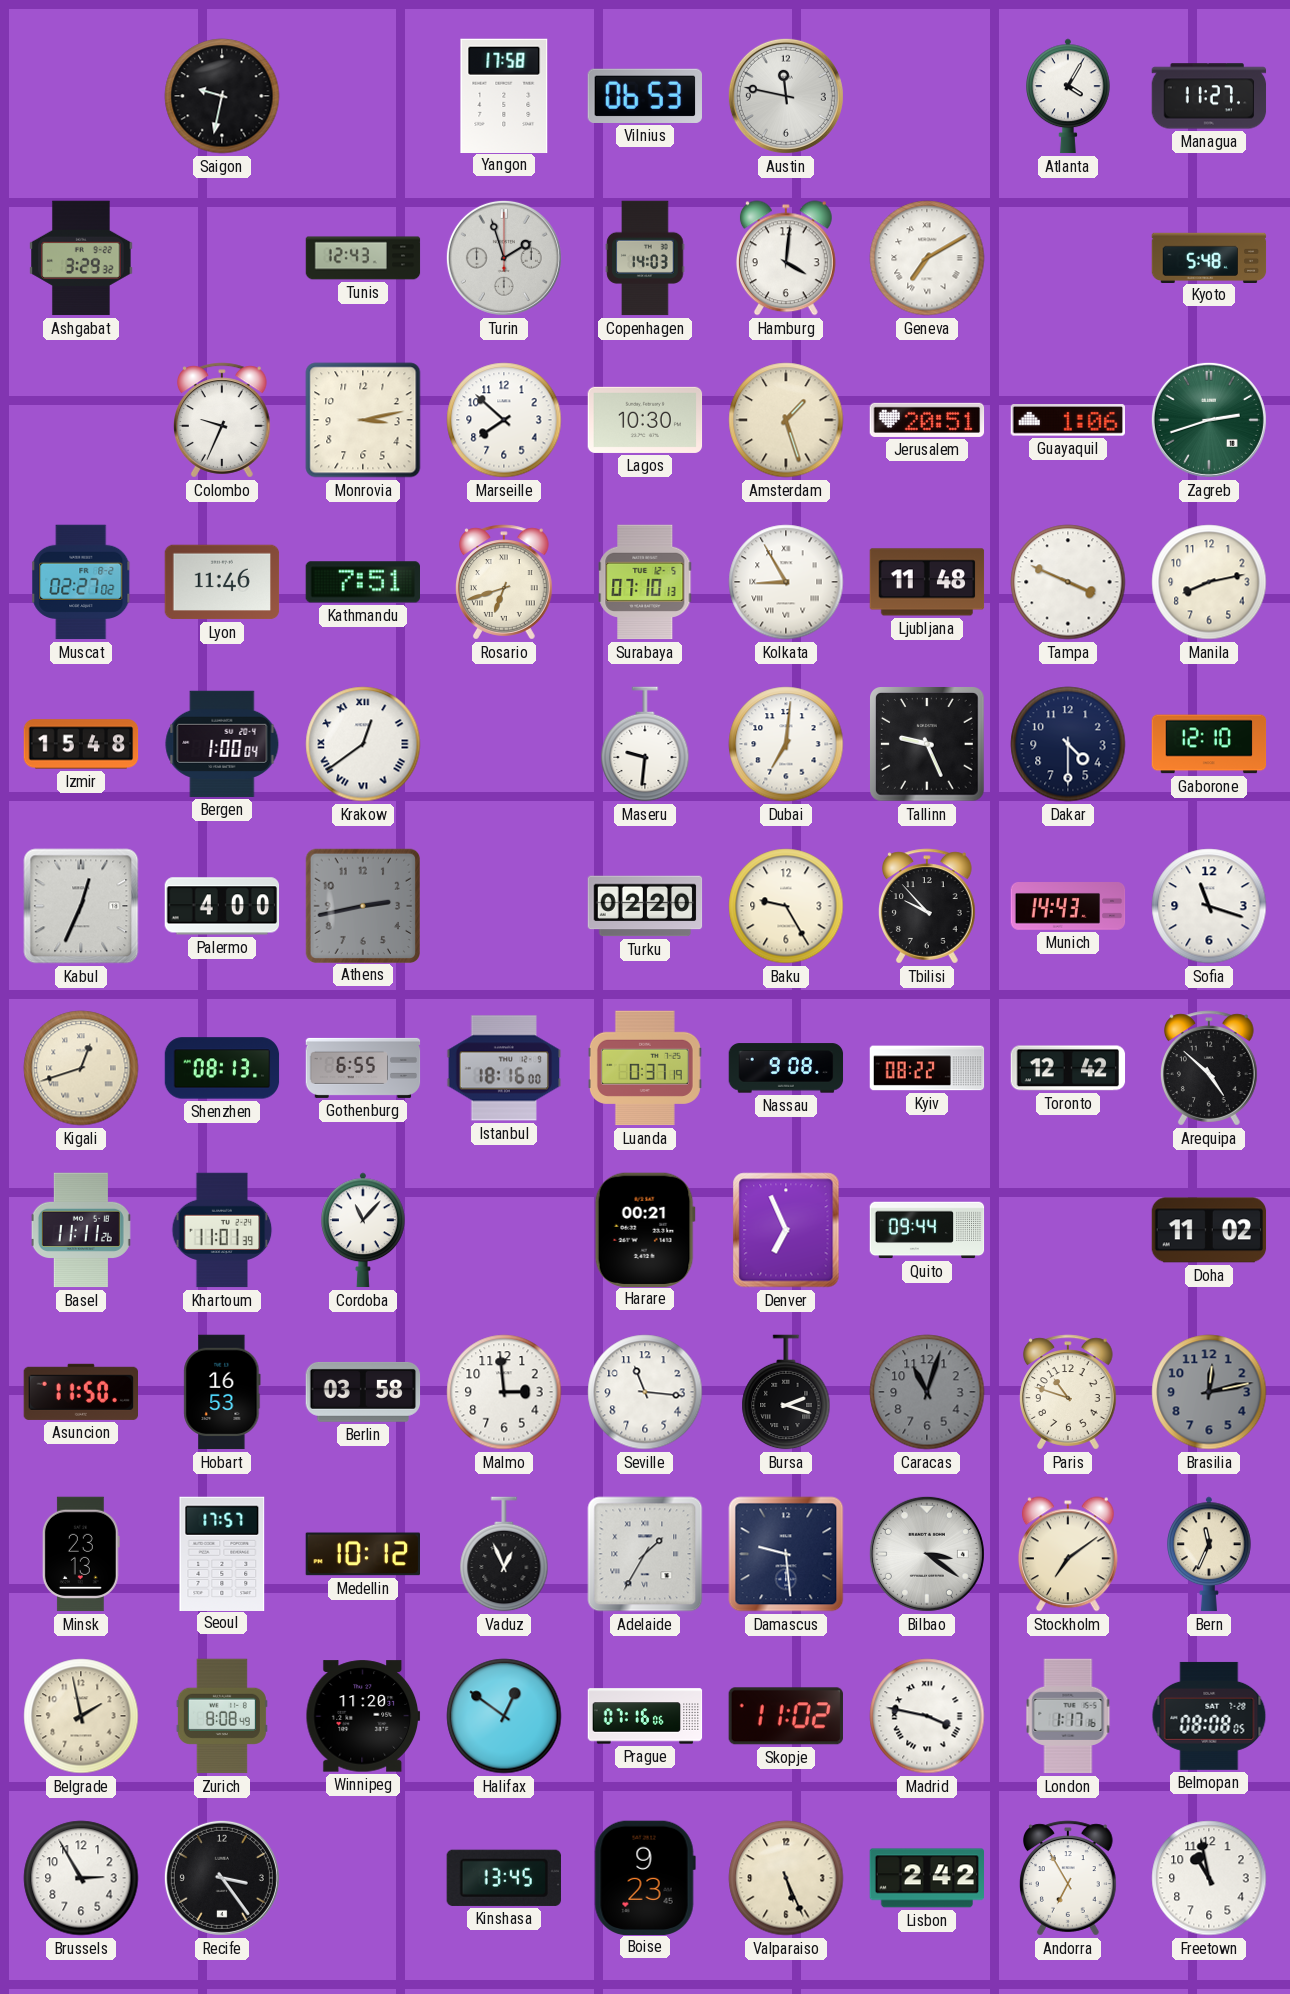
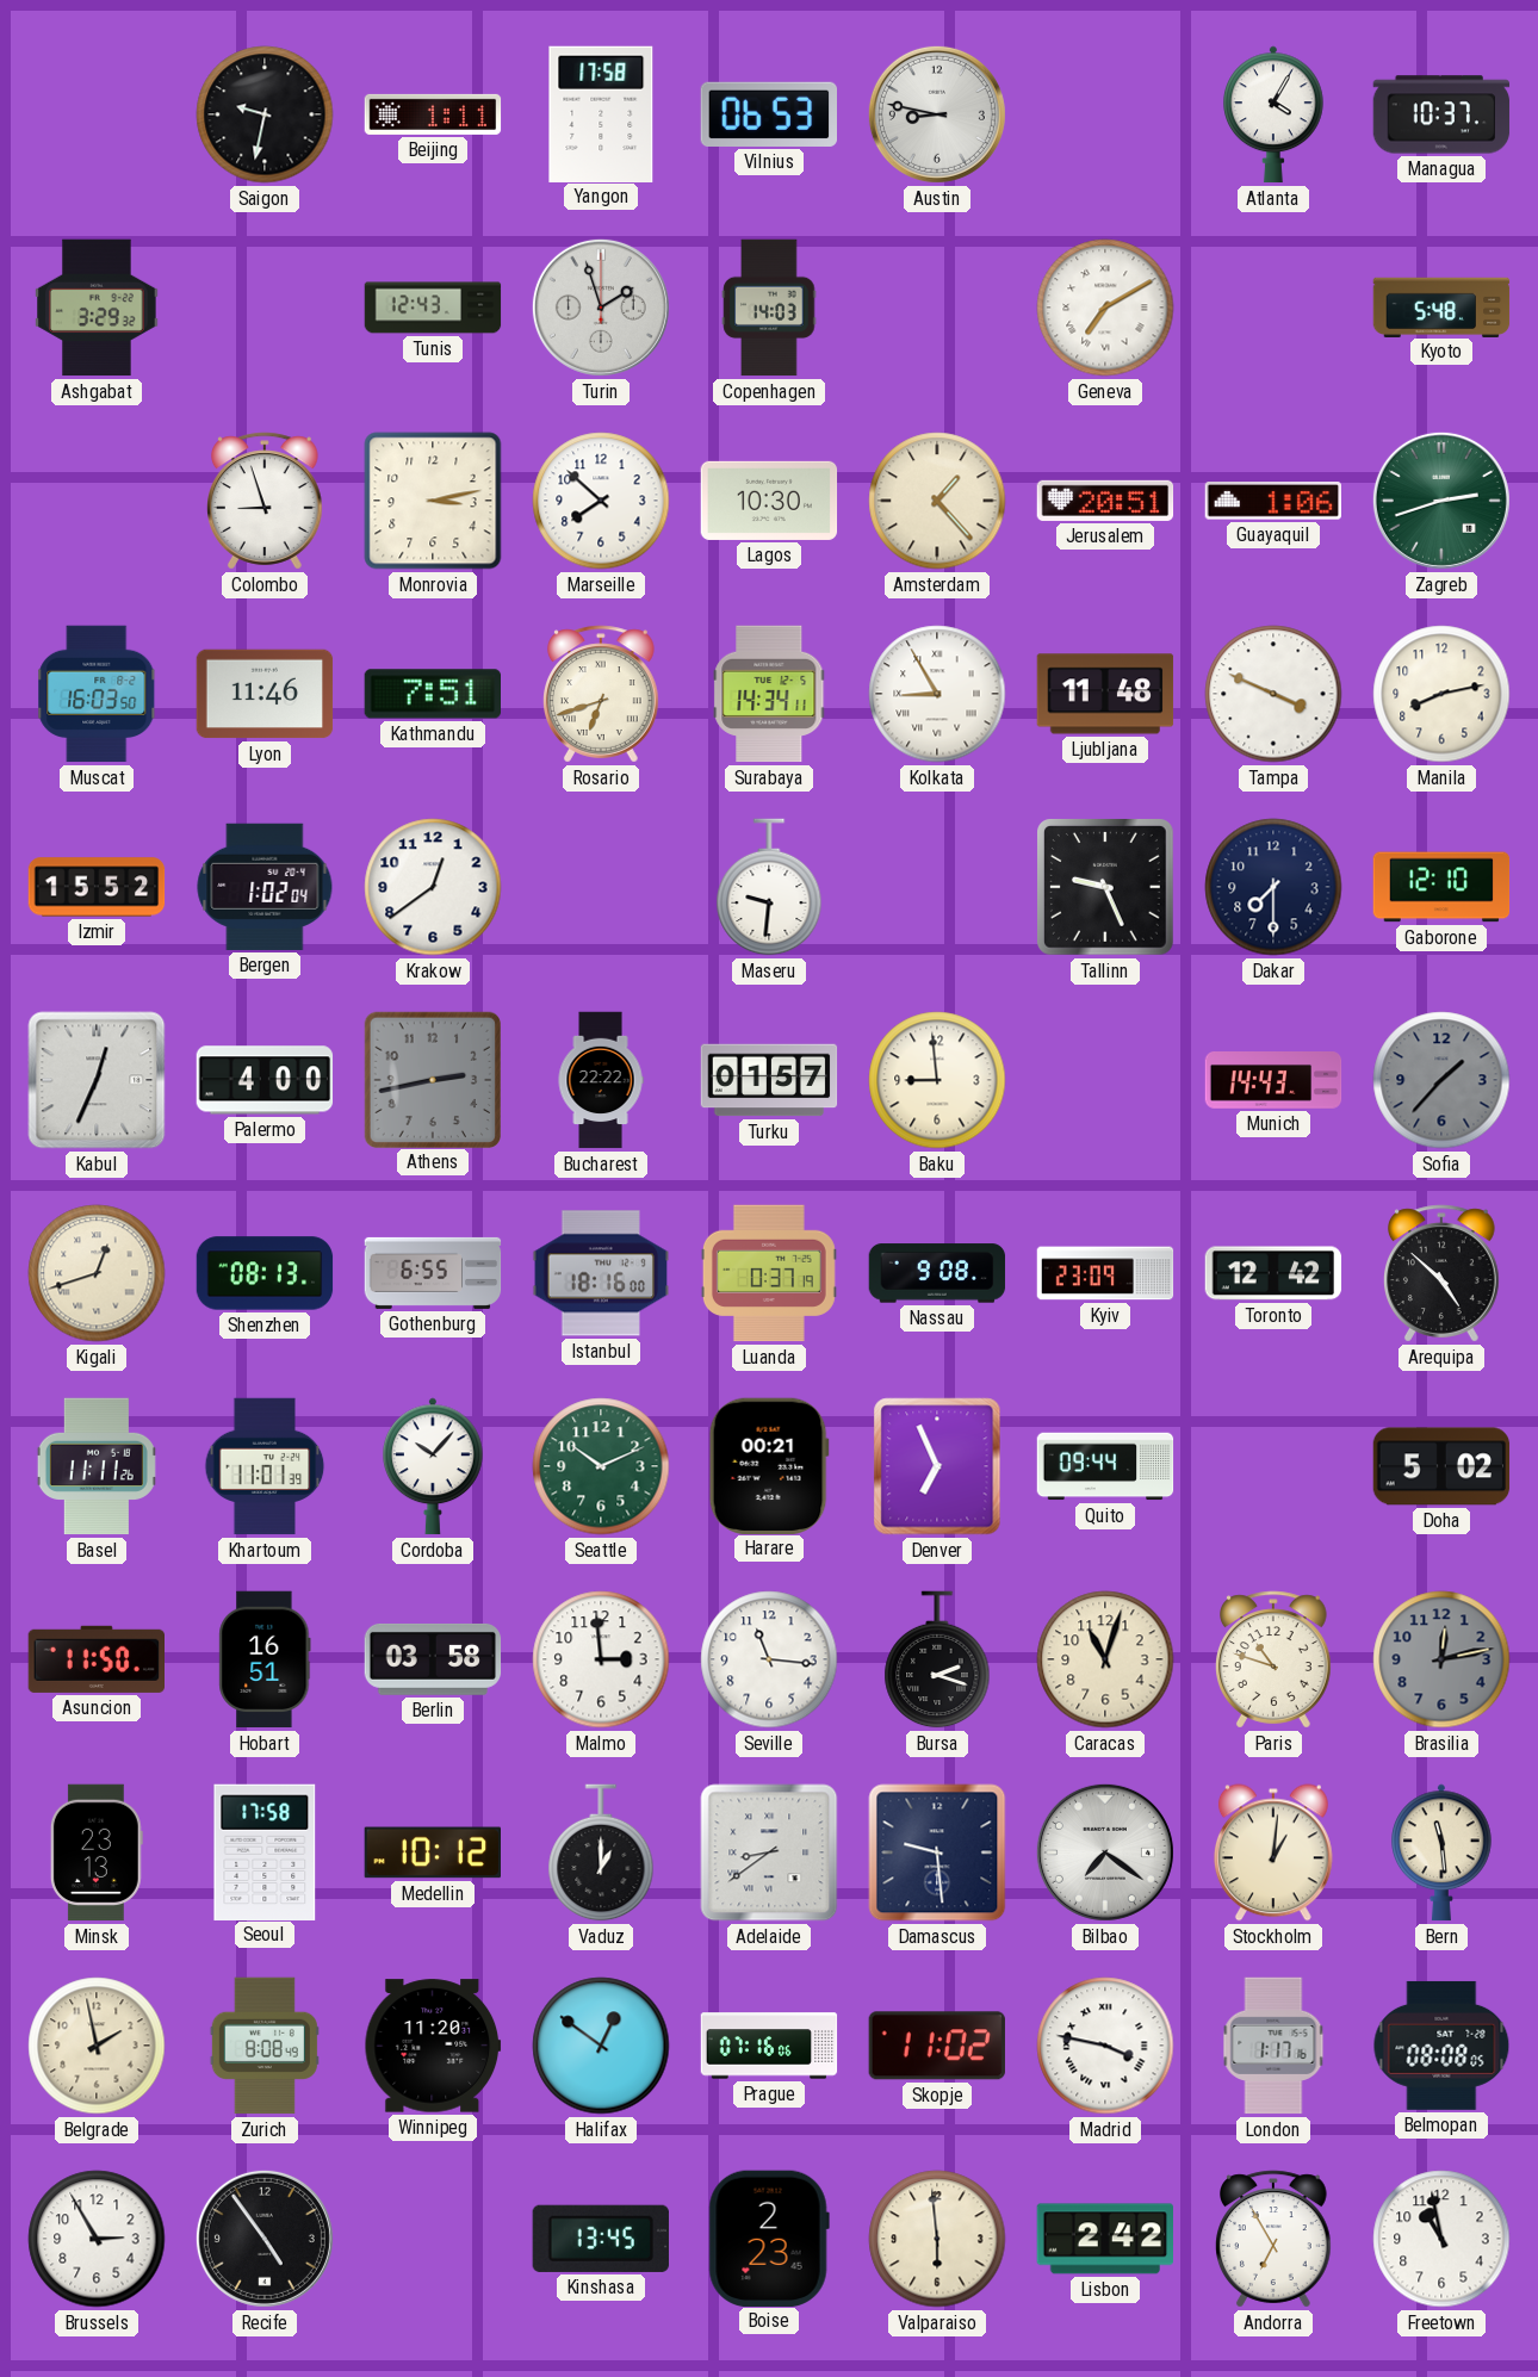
Beijing: none -> 1:11 (433, 114)
Austin: 11:47 -> 8:47 (937, 114)
Managua: 11:27 -> 10:37 (1441, 114)
Hamburg: 4:01 -> none (786, 258)
Colombo: 9:34 -> 8:57 (266, 501)
Amsterdam: 1:27 -> 1:23 (937, 501)
Muscat: 02:27 -> 16:03 (97, 694)
Surabaya: 07:10 -> 14:34 (769, 694)
Izmir: 15:48 -> 15:52 (97, 887)
Bergen: 1:00 -> 1:02 (265, 887)
Krakow numerals: Roman -> Arabic (433, 887)
Dubai: 7:01 -> none (786, 744)
Dakar: 4:30 -> 7:30 (1273, 887)
Bucharest: none -> 22:22 (601, 1080)
Turku: 02:20 -> 01:57 (769, 1080)
Baku: 9:25 -> 8:59 (937, 1080)
Tbilisi: 9:53 -> none (928, 906)
Sofia: 11:18 -> 1:37 (1441, 1080)
Sofia dial: white -> grey (1441, 1080)
Kyiv: 08:22 -> 23:09 (1105, 1273)
Cordoba: 11:07 -> 10:07 (434, 1466)
Seattle: none -> 10:11 (601, 1466)
Doha: 11:02 -> 5:02 (1441, 1466)
Hobart: 16:53 -> 16:51 (265, 1659)
Caracas dial: grey -> cream (1105, 1659)
Seoul: 17:57 -> 17:58 (265, 1851)
Vaduz: 12:56 -> 1:00 (601, 1852)
Adelaide: 1:35 -> 8:39 (769, 1852)
Bilbao: 3:21 -> 7:21 (1105, 1852)
Stockholm: 7:09 -> 1:01 (1273, 1852)
Bern: 11:34 -> 11:29 (1443, 1852)
Recife: 3:24 -> 4:54 (265, 2239)
Boise: 9:23 -> 2:23 (769, 2238)
Valparaiso: 5:26 -> 5:59 (937, 2239)
